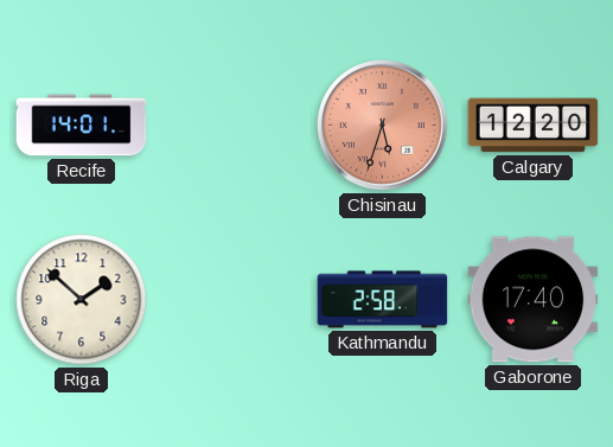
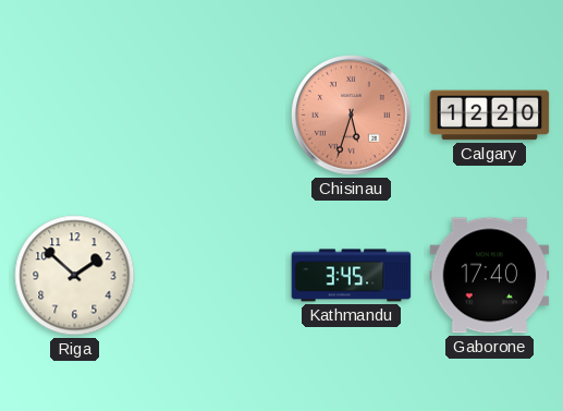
Recife: 14:01 -> none (82, 126)
Kathmandu: 2:58 -> 3:45 (352, 276)
